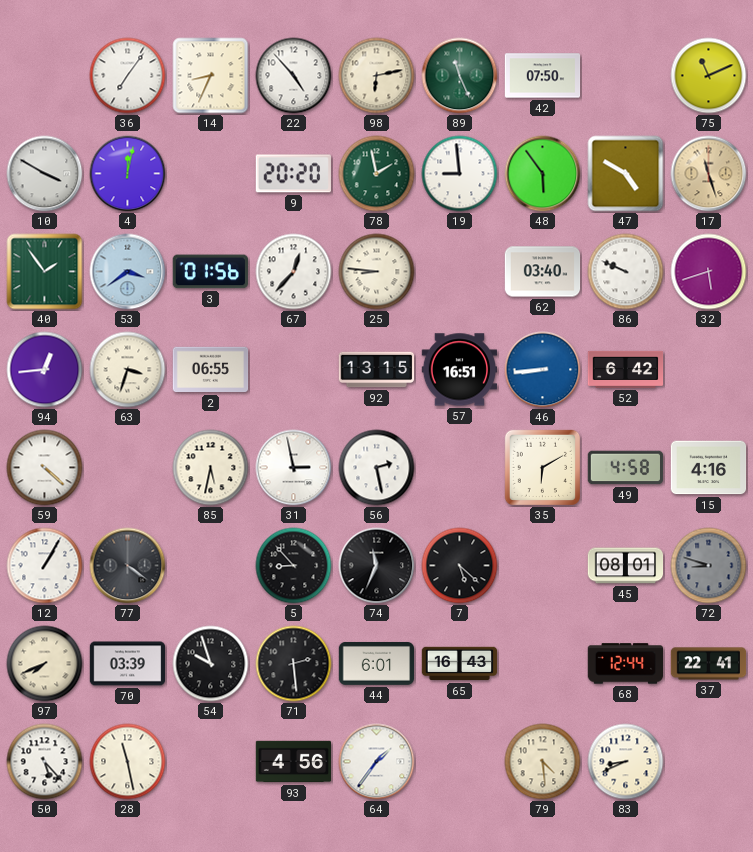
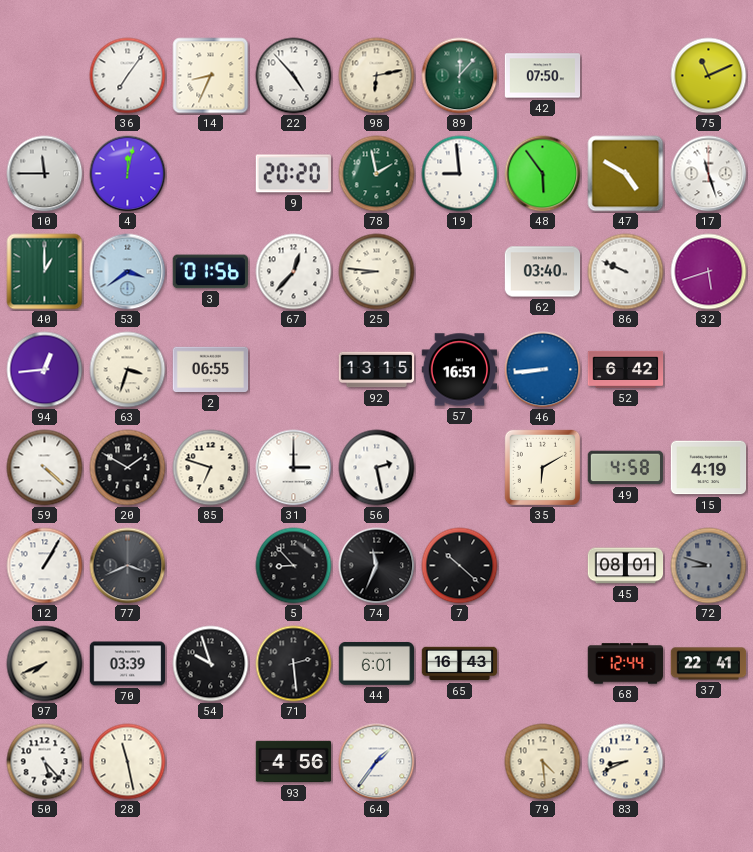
89: 11:26 -> 12:07 (460, 76)
10: 3:50 -> 11:45 (45, 174)
17 dial: champagne -> white (709, 174)
40: 1:54 -> 1:00 (45, 272)
20: none -> 1:50 (128, 468)
85: 5:32 -> 6:48 (211, 468)
31: 2:58 -> 3:00 (294, 468)
15: 4:16 -> 4:19 (709, 468)
77: 4:21 -> 3:41 (128, 566)
7: 5:22 -> 10:22 (460, 566)
